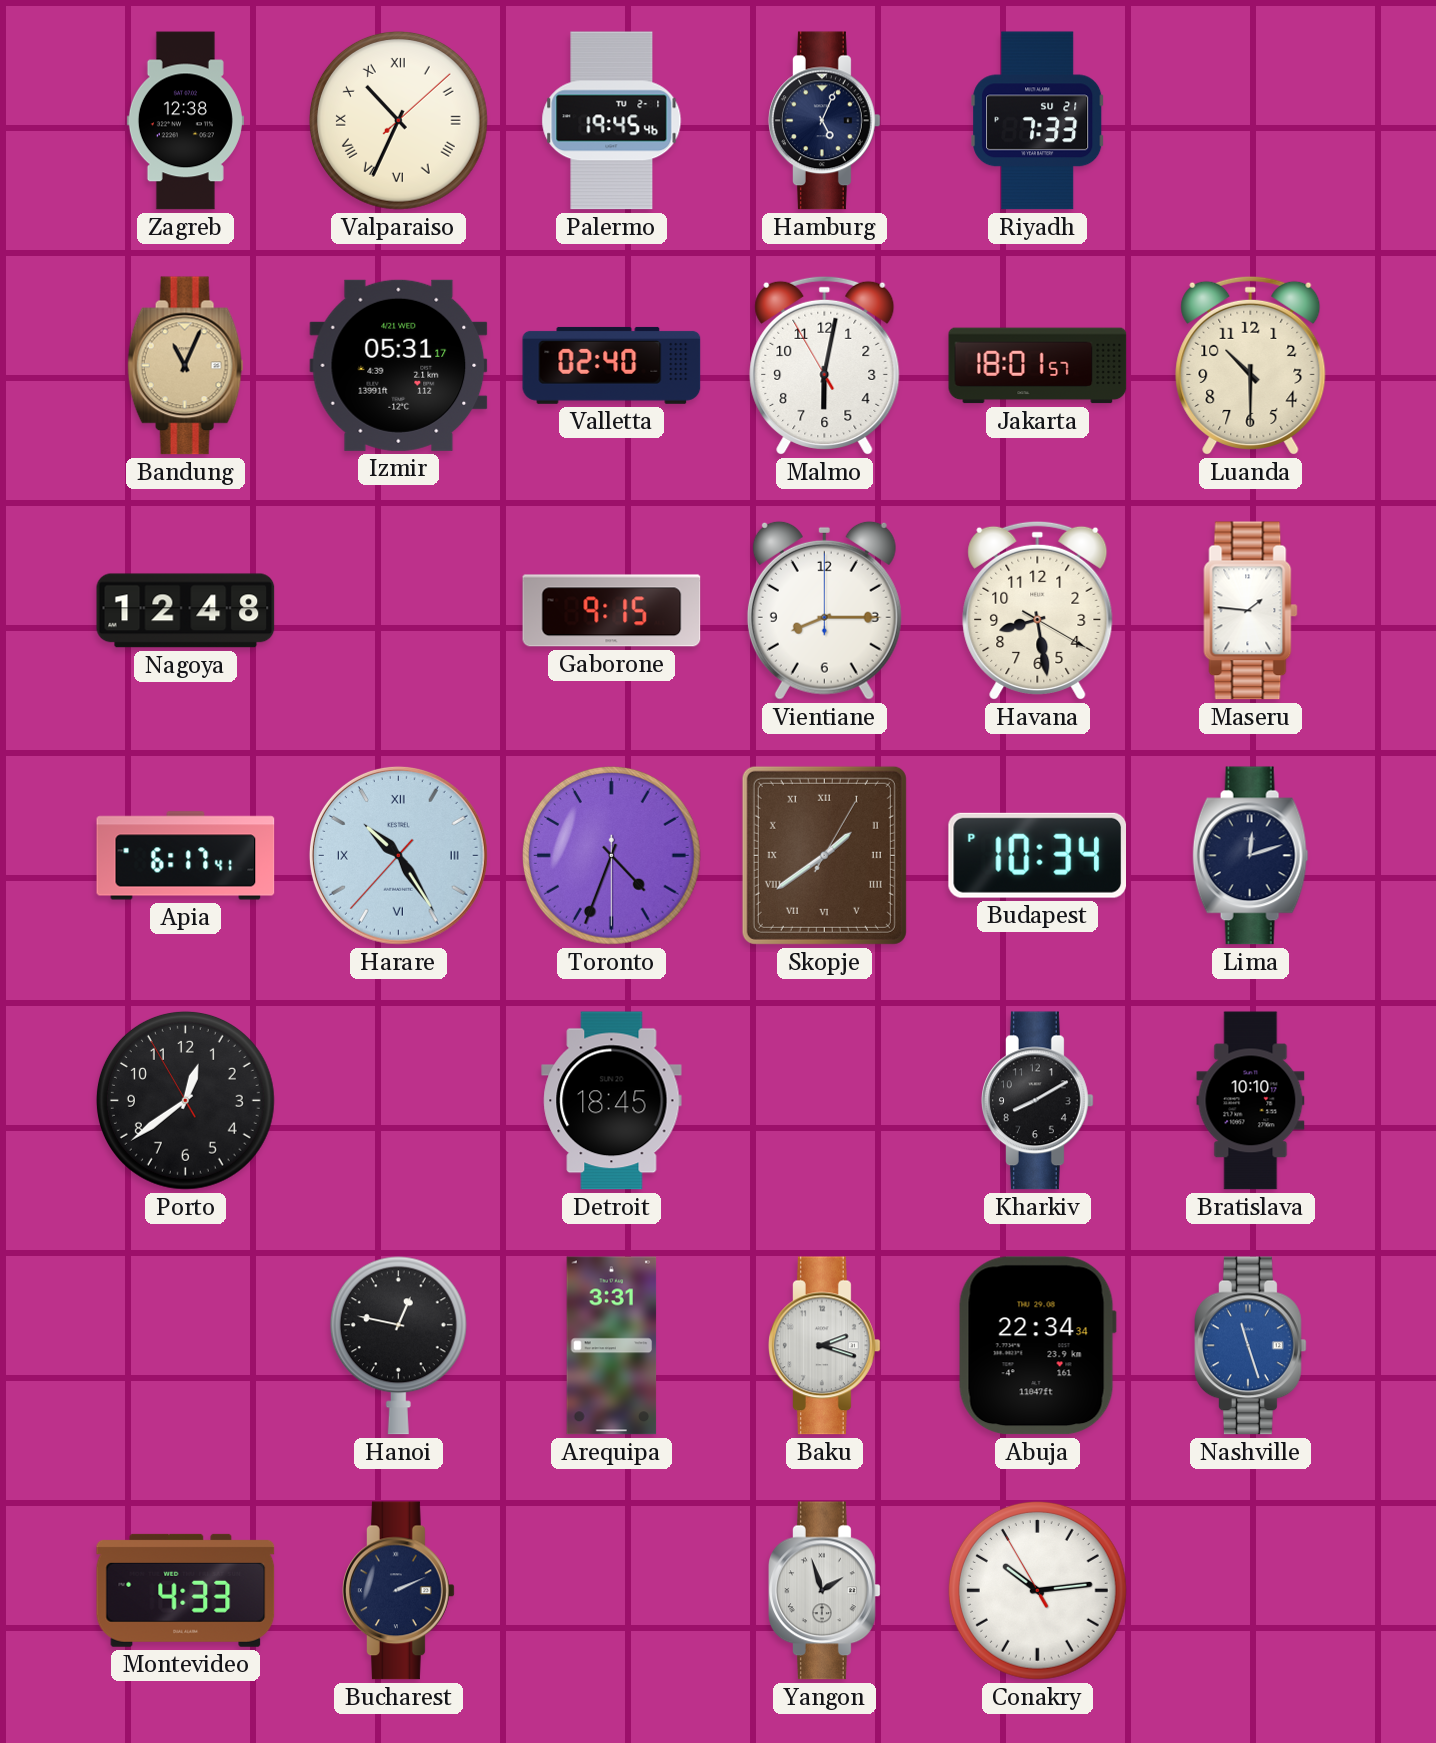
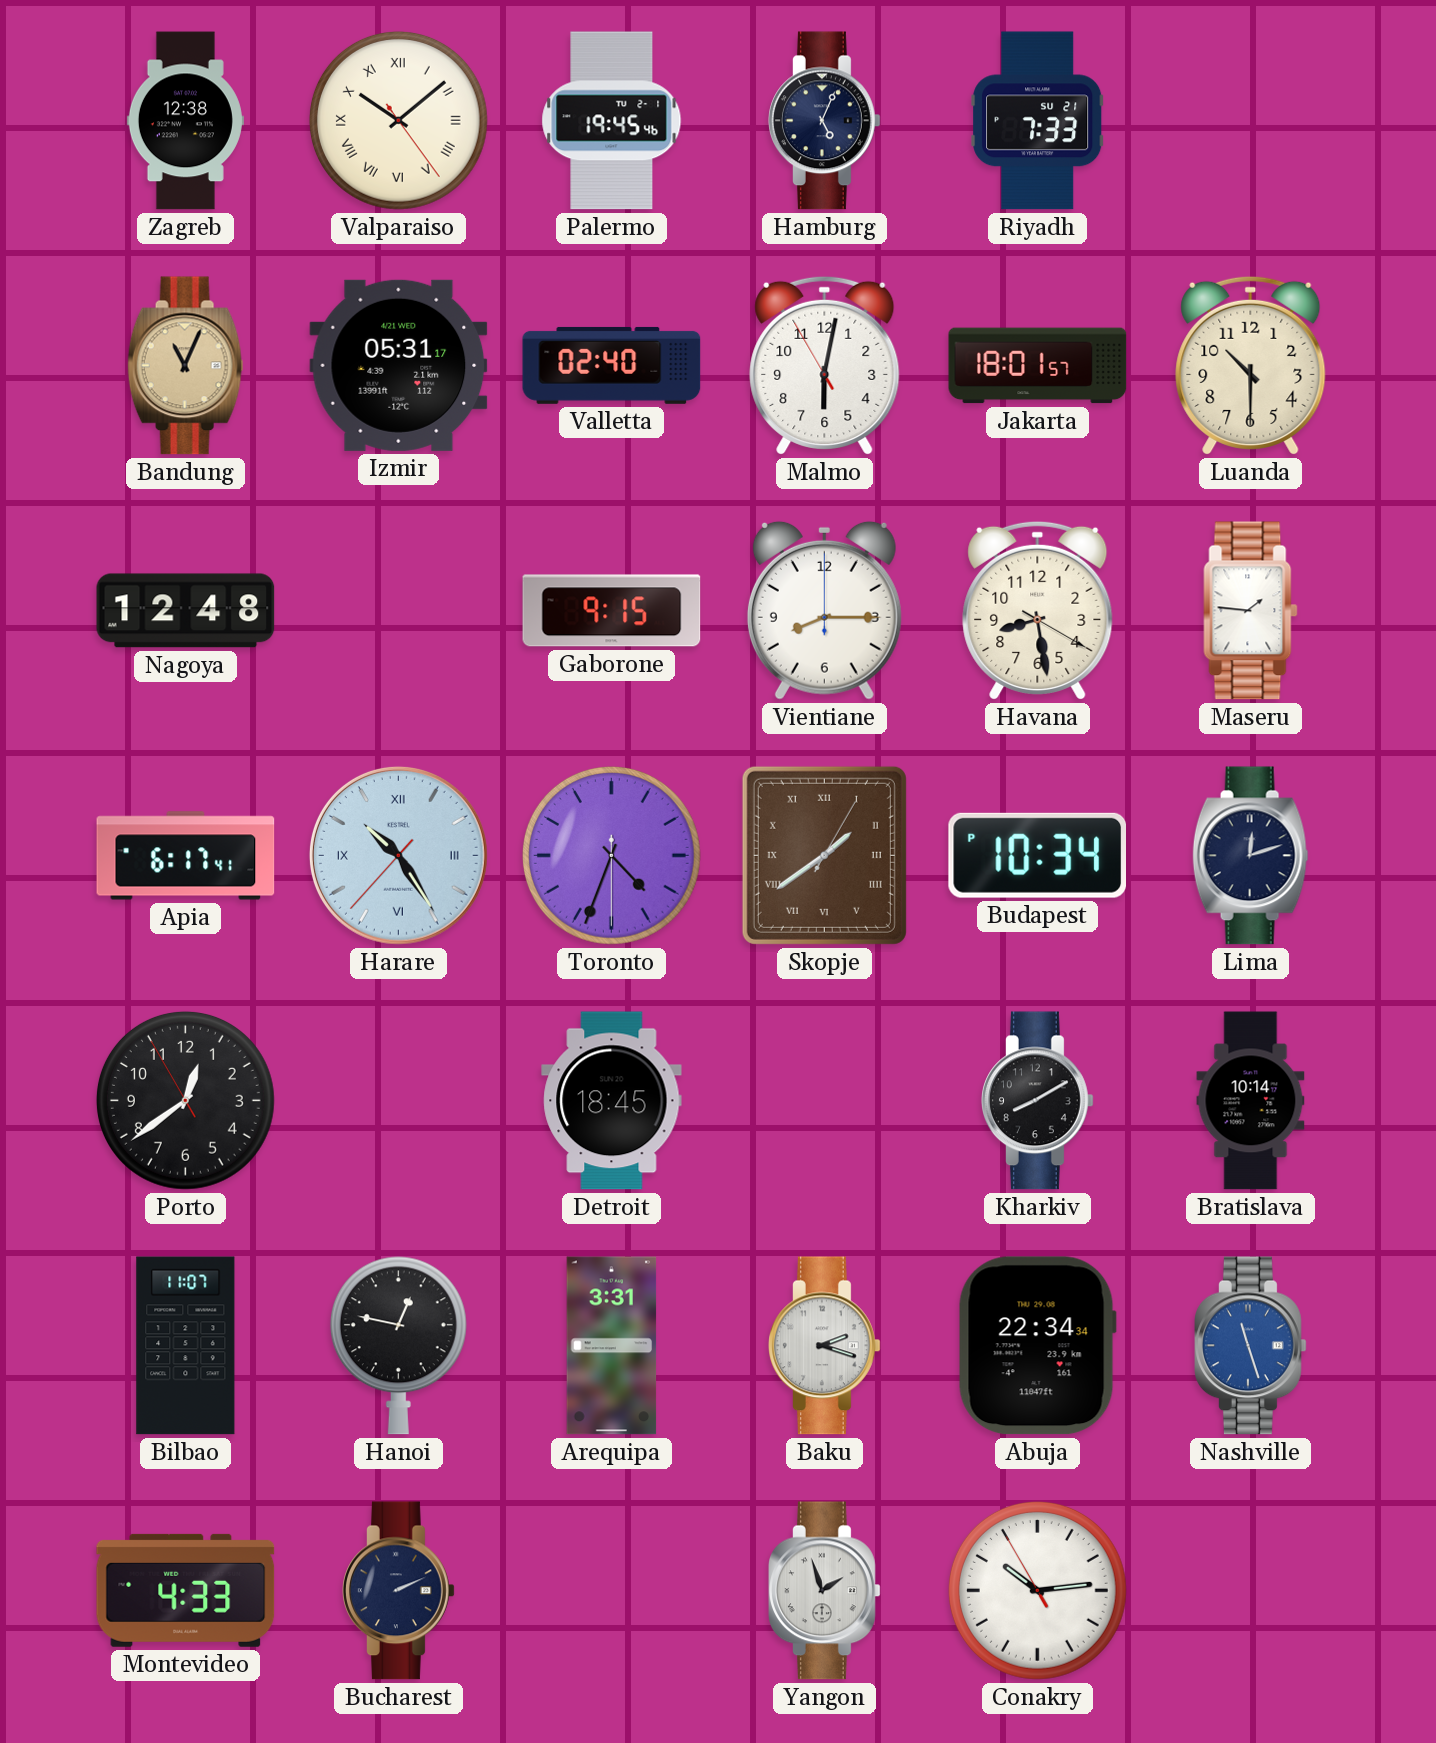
Valparaiso: 10:34 -> 10:08 (398, 120)
Bratislava: 10:10 -> 10:14 (1251, 1101)
Bilbao: none -> 11:07 (186, 1346)
